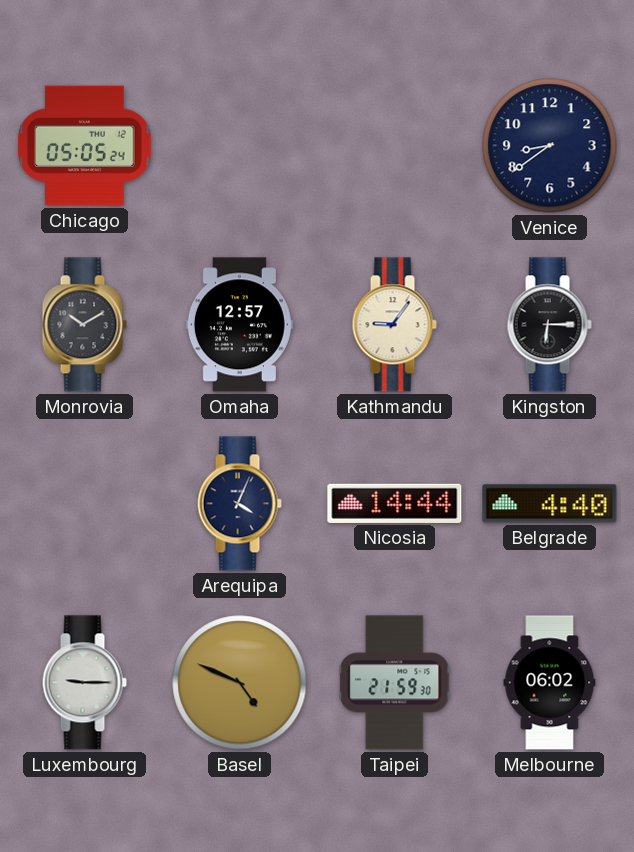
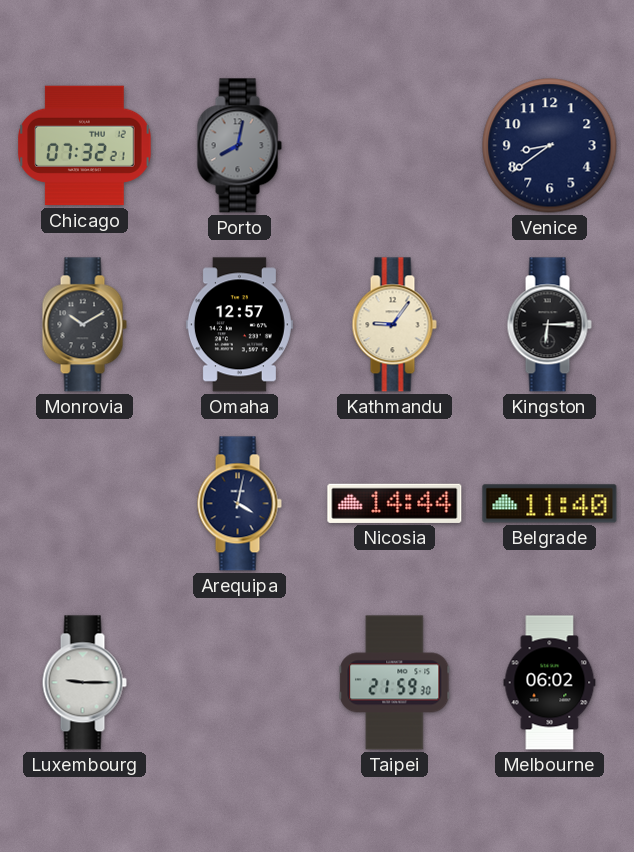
Chicago: 05:05 -> 07:32 (85, 146)
Porto: none -> 8:02 (239, 146)
Arequipa: 4:04 -> 4:02 (239, 504)
Belgrade: 4:40 -> 11:40 (550, 504)
Basel: 4:49 -> none (240, 683)
